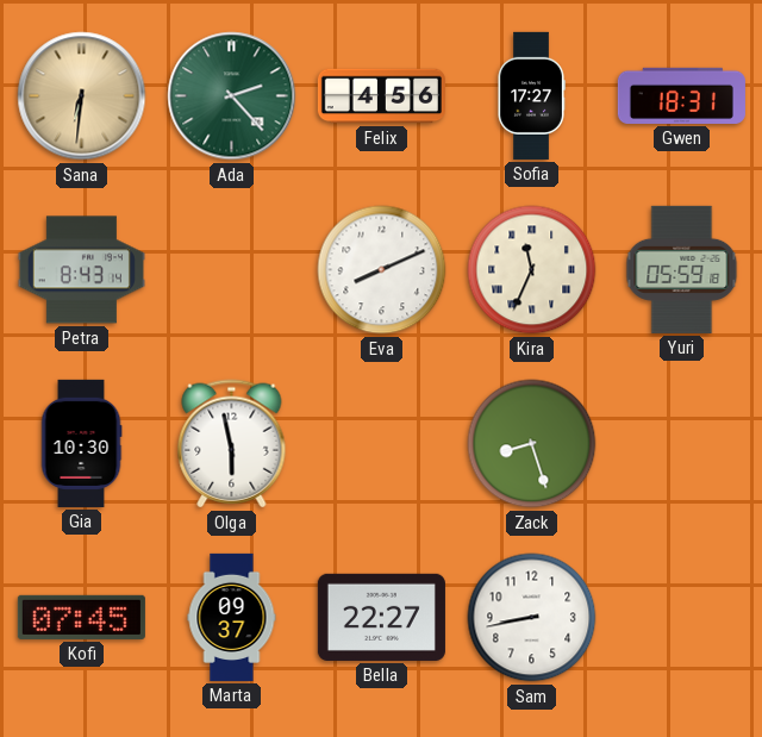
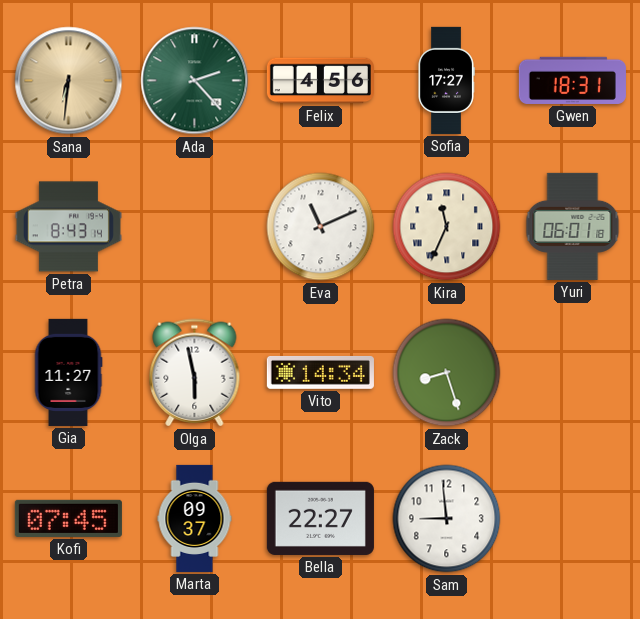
Eva: 8:11 -> 11:11 (321, 227)
Yuri: 05:59 -> 06:01 (573, 226)
Gia: 10:30 -> 11:27 (68, 372)
Vito: none -> 14:34 (320, 372)
Sam: 8:43 -> 8:59 (447, 519)
